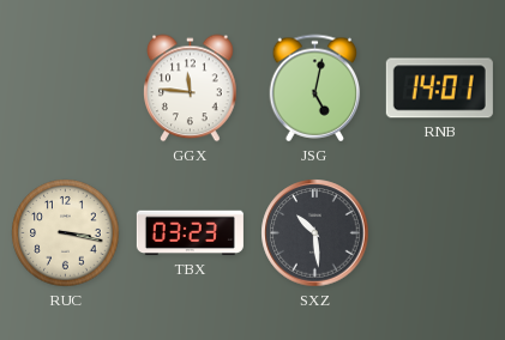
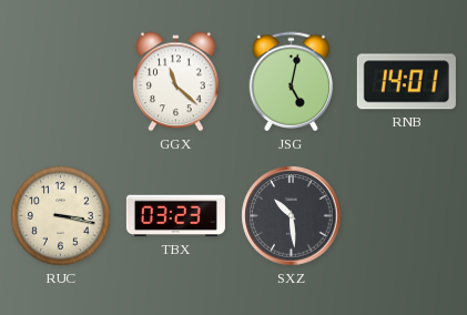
GGX: 11:46 -> 11:22 (176, 82)
